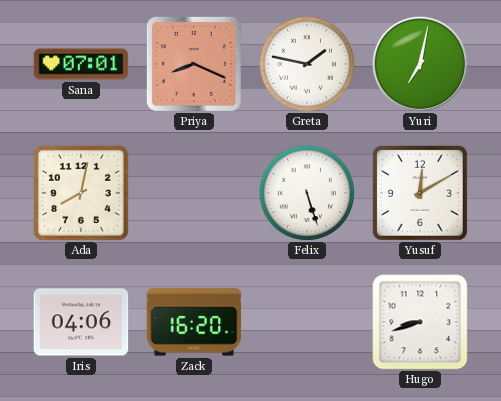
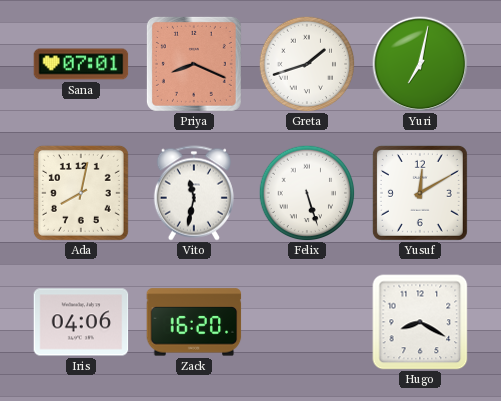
Greta: 1:47 -> 1:42 (307, 64)
Vito: none -> 11:32 (194, 193)
Hugo: 8:42 -> 8:20 (420, 322)
